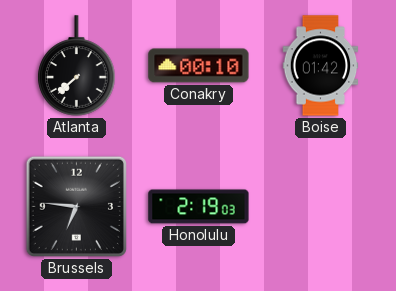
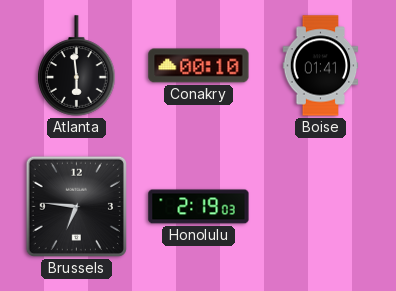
Atlanta: 7:38 -> 5:59 (77, 66)
Boise: 01:42 -> 01:41 (321, 66)
